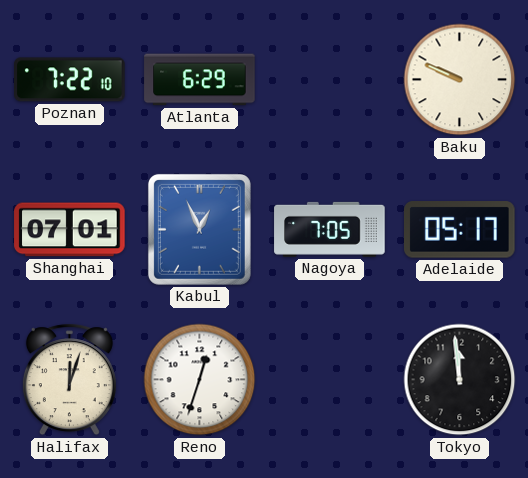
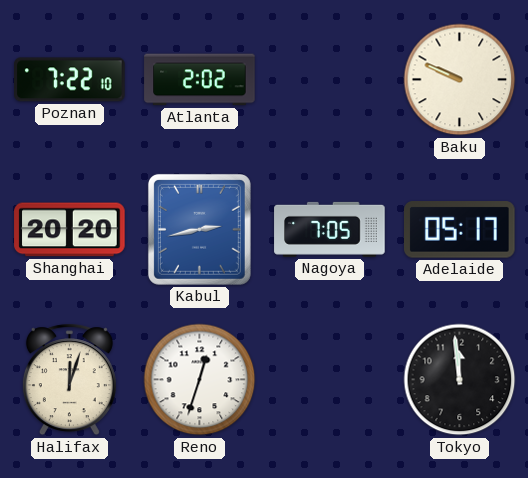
Atlanta: 6:29 -> 2:02 (200, 80)
Shanghai: 07:01 -> 20:20 (70, 230)
Kabul: 12:56 -> 2:43 (199, 229)
